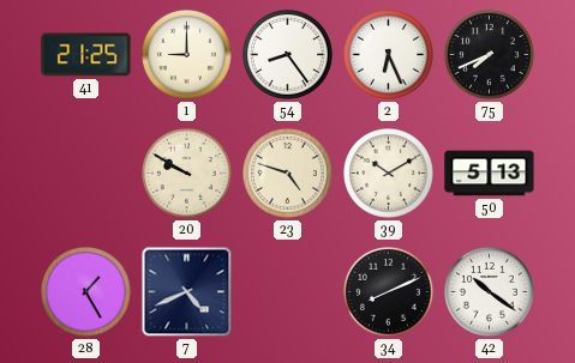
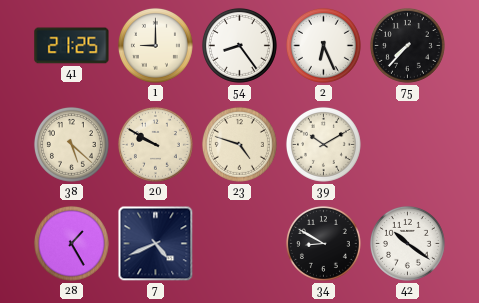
75: 7:41 -> 7:37 (407, 45)
38: none -> 5:22 (71, 144)
50: 5:13 -> none (490, 174)
34: 8:11 -> 8:50 (323, 243)
